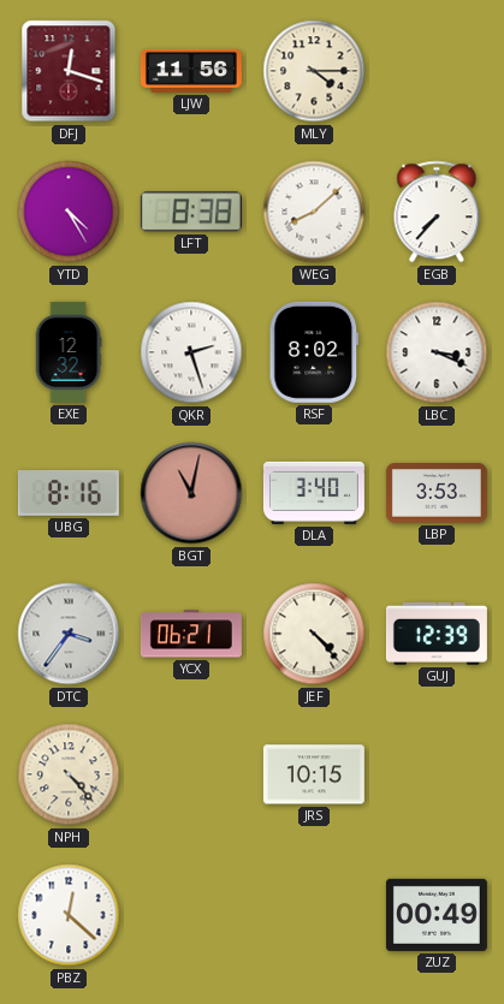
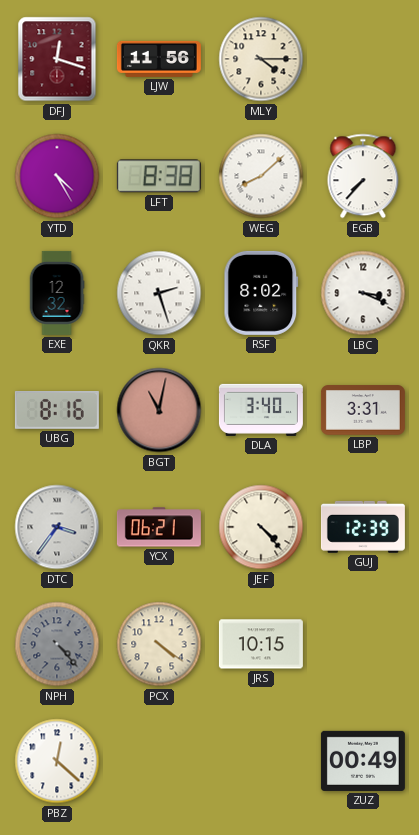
LBP: 3:53 -> 3:31 (363, 410)
NPH dial: cream -> grey (57, 644)
PCX: none -> 4:21 (159, 644)
